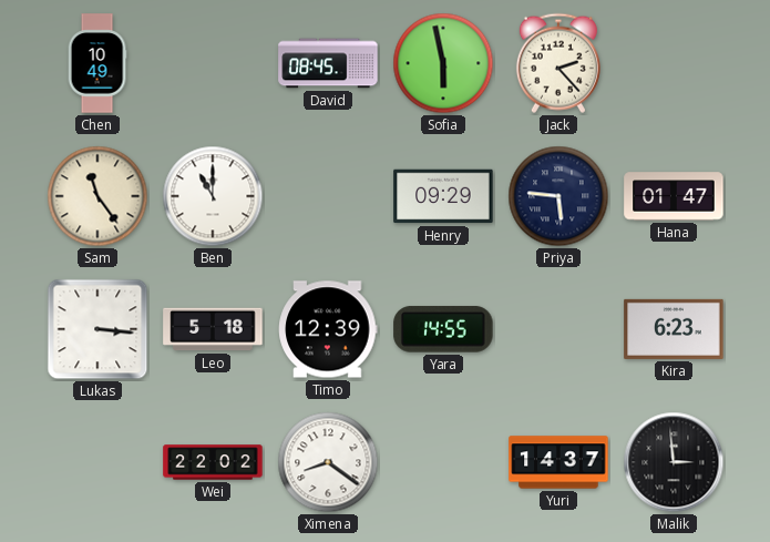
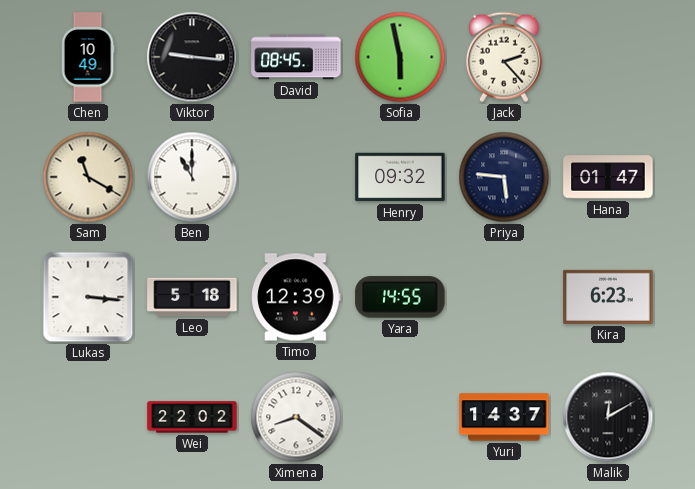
Viktor: none -> 9:16 (192, 57)
Sam: 11:24 -> 11:20 (88, 177)
Henry: 09:29 -> 09:32 (400, 177)
Malik: 2:59 -> 12:10 (608, 417)
